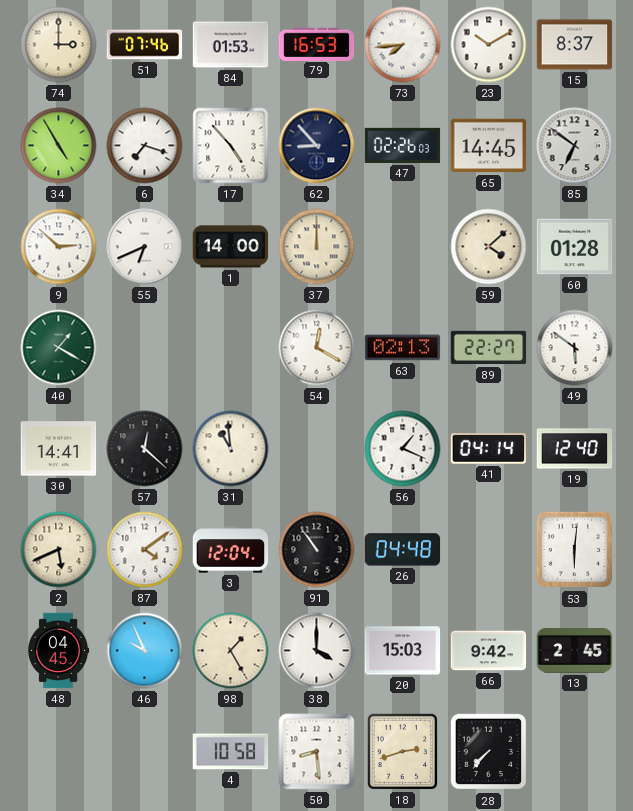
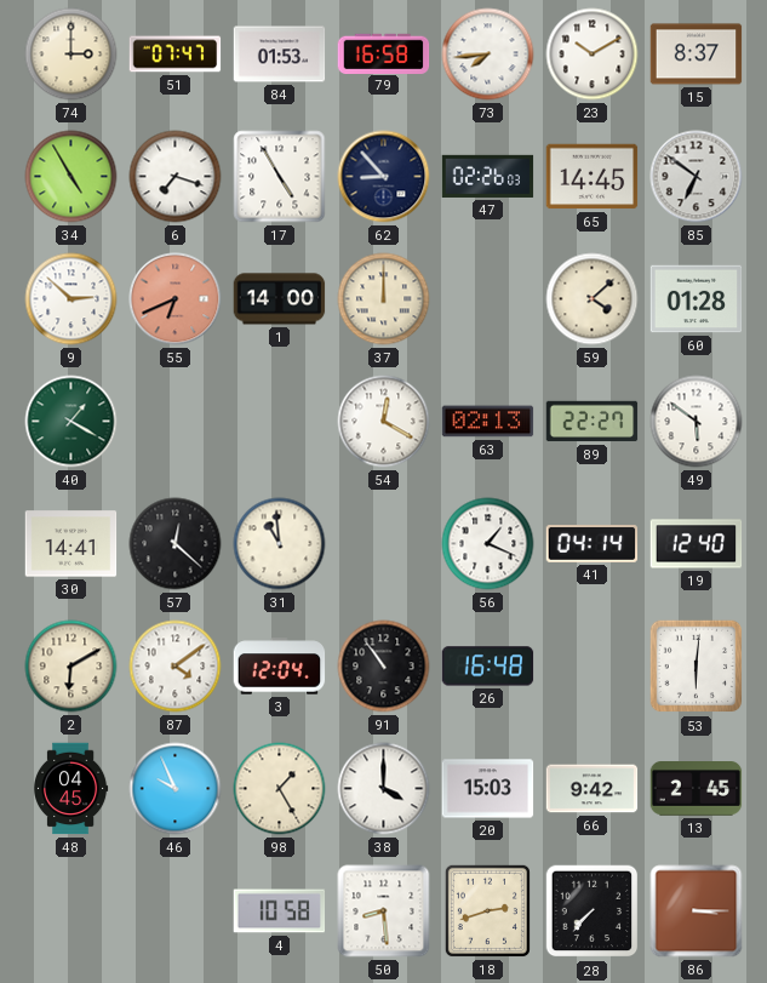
51: 07:46 -> 07:47 (176, 55)
79: 16:53 -> 16:58 (384, 53)
17: 4:53 -> 4:55 (280, 177)
55 dial: white -> salmon (176, 299)
2: 5:41 -> 6:10 (71, 667)
26: 04:48 -> 16:48 (488, 667)
86: none -> 3:15 (697, 911)
